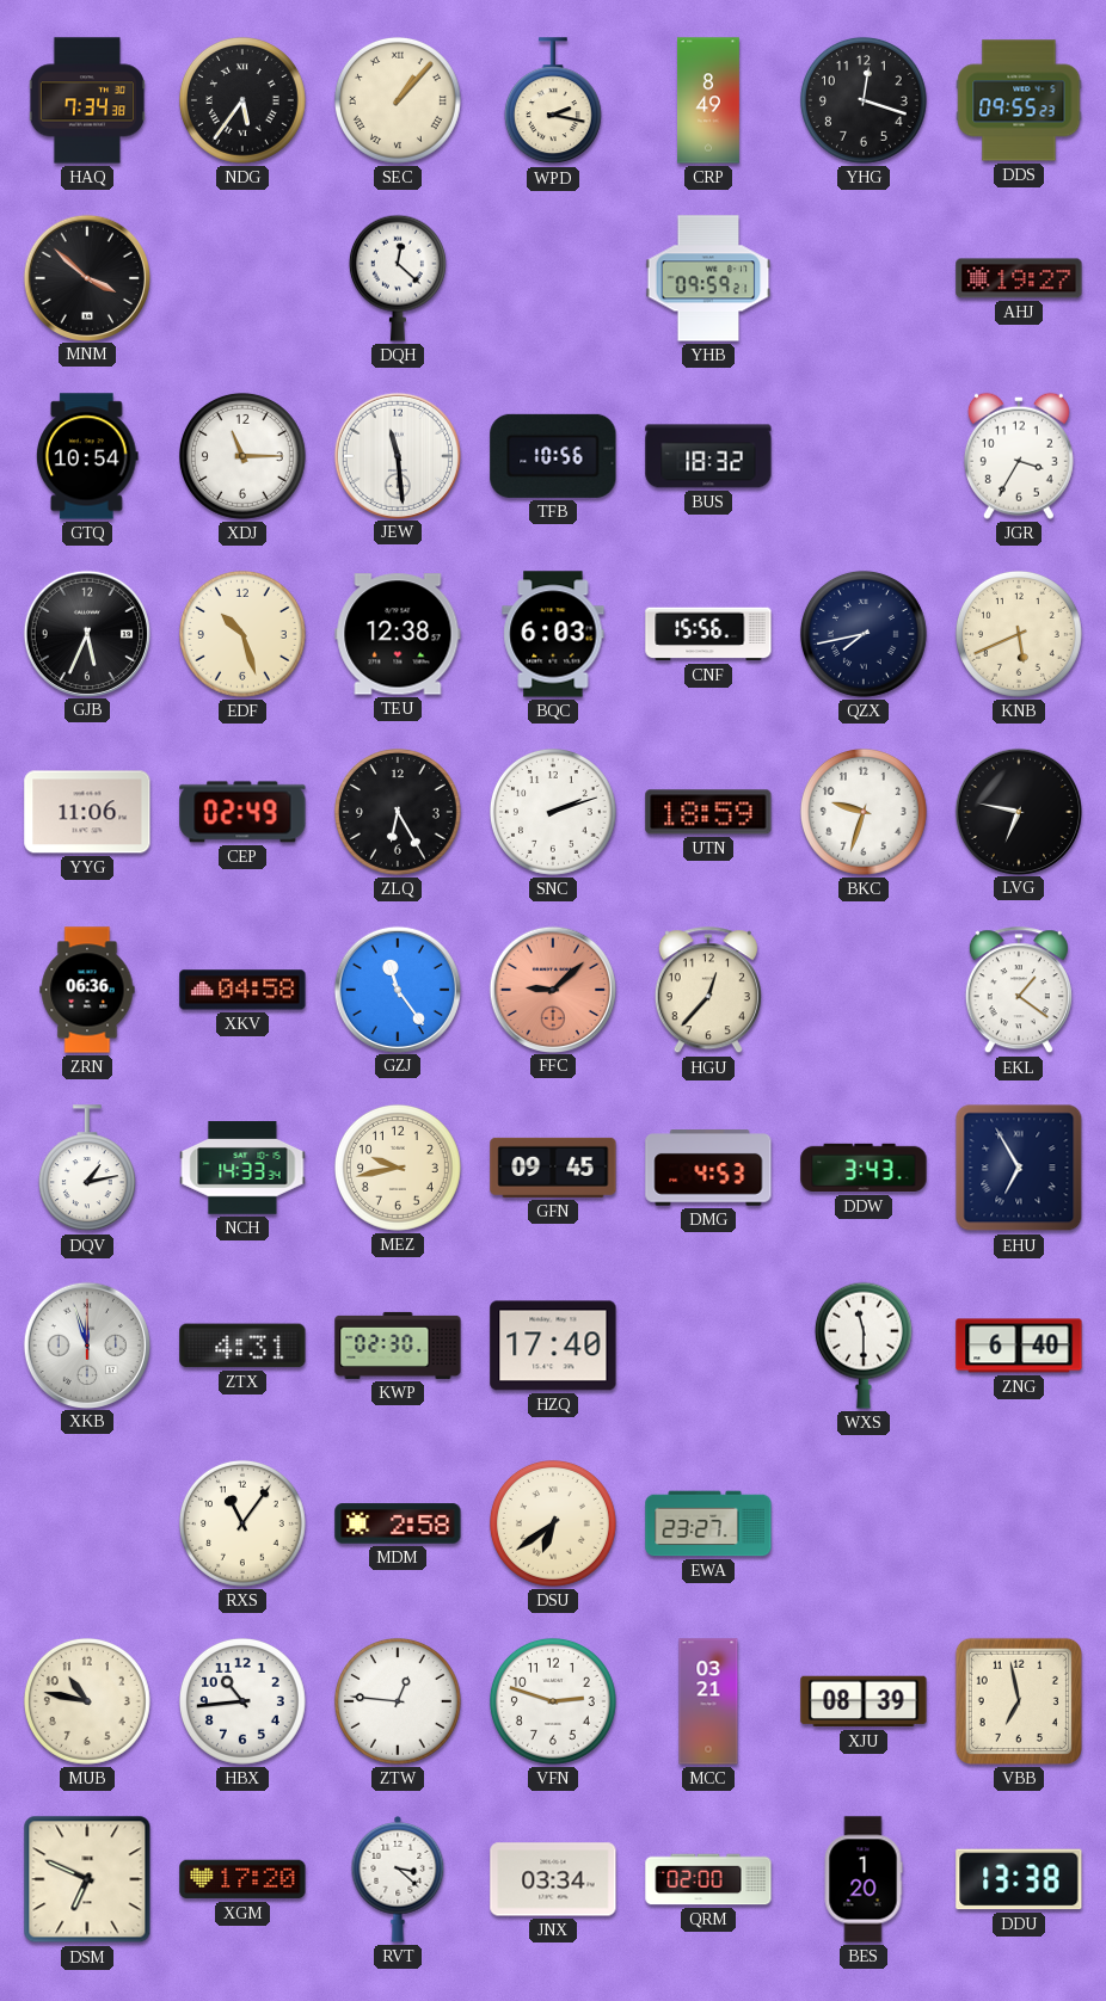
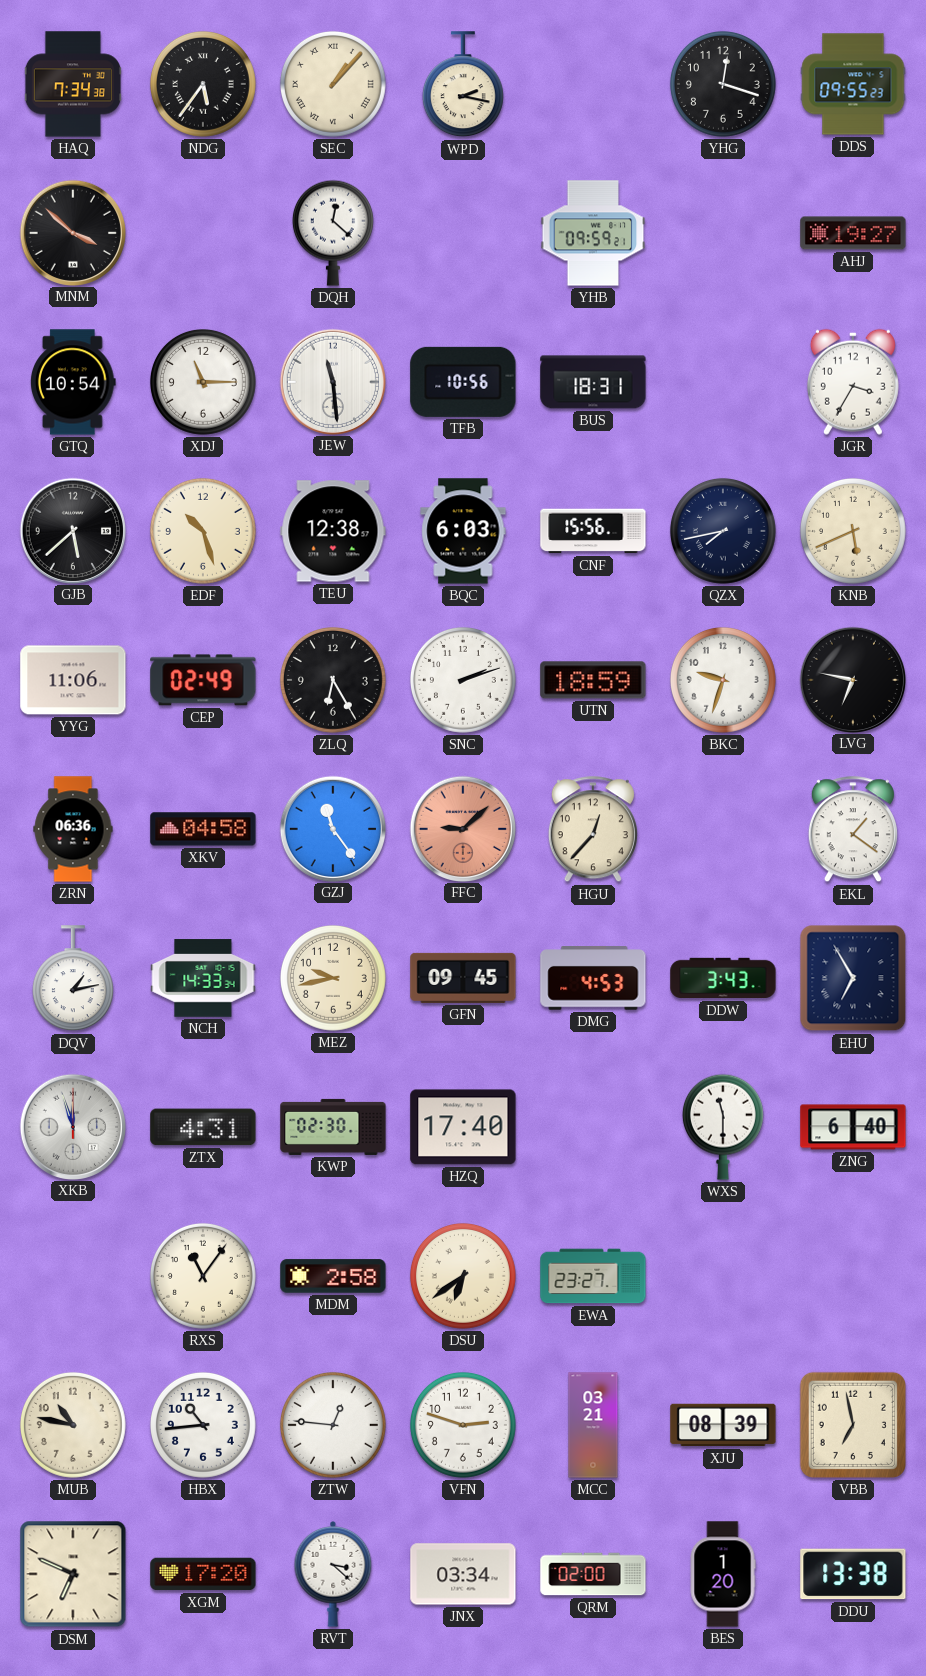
CRP: 8:49 -> none (708, 100)
BUS: 18:32 -> 18:31 (593, 382)
GJB: 5:34 -> 5:38 (72, 530)
